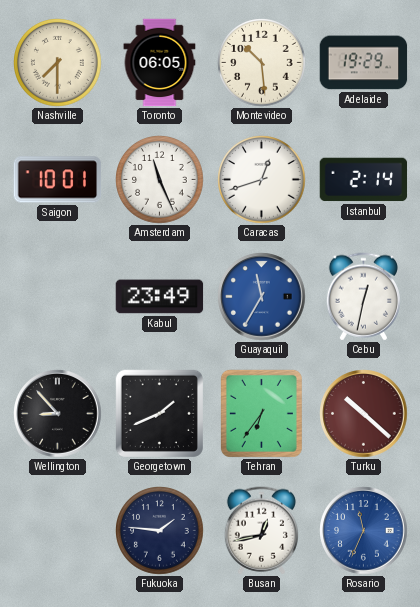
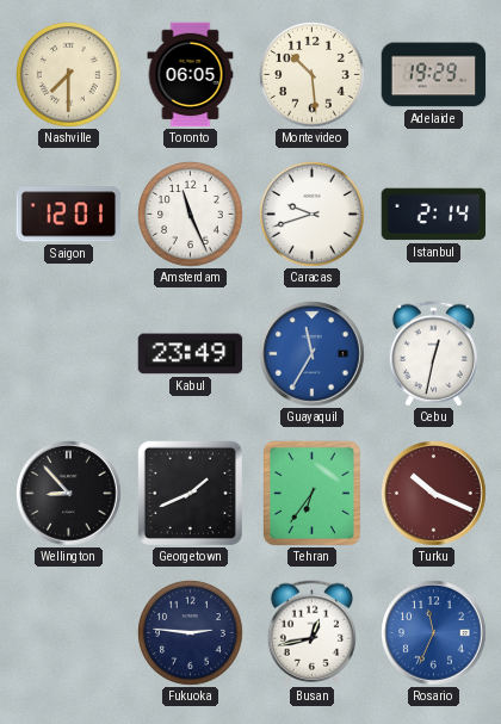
Saigon: 10:01 -> 12:01 (69, 215)
Caracas: 12:42 -> 9:42 (313, 215)
Turku: 10:22 -> 10:19 (434, 494)
Fukuoka: 1:46 -> 2:46 (191, 633)
